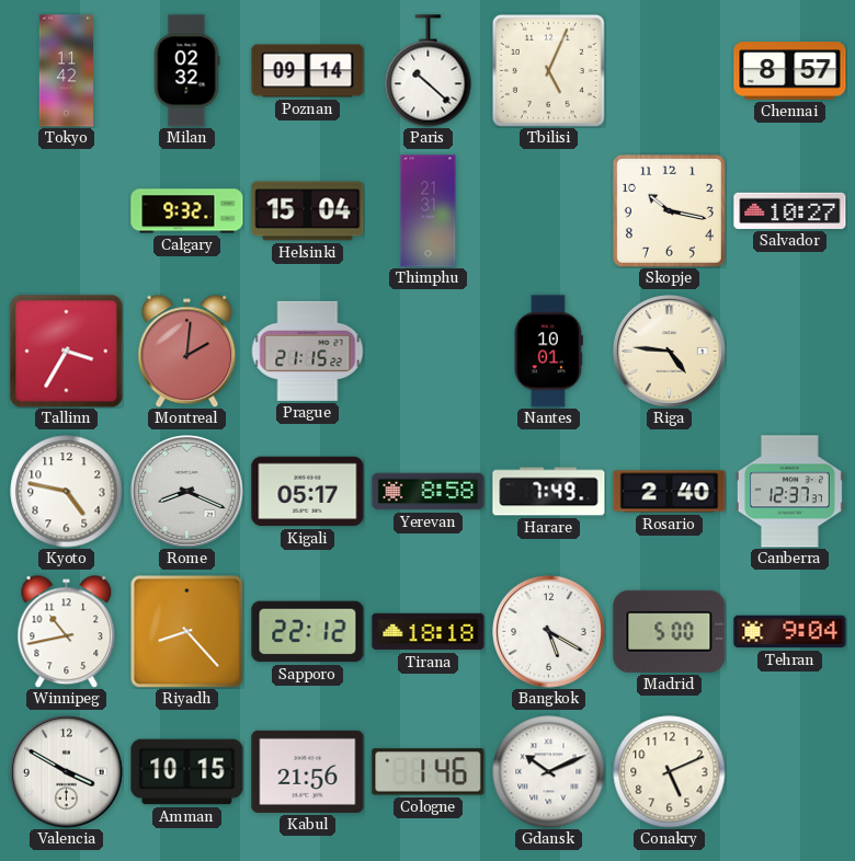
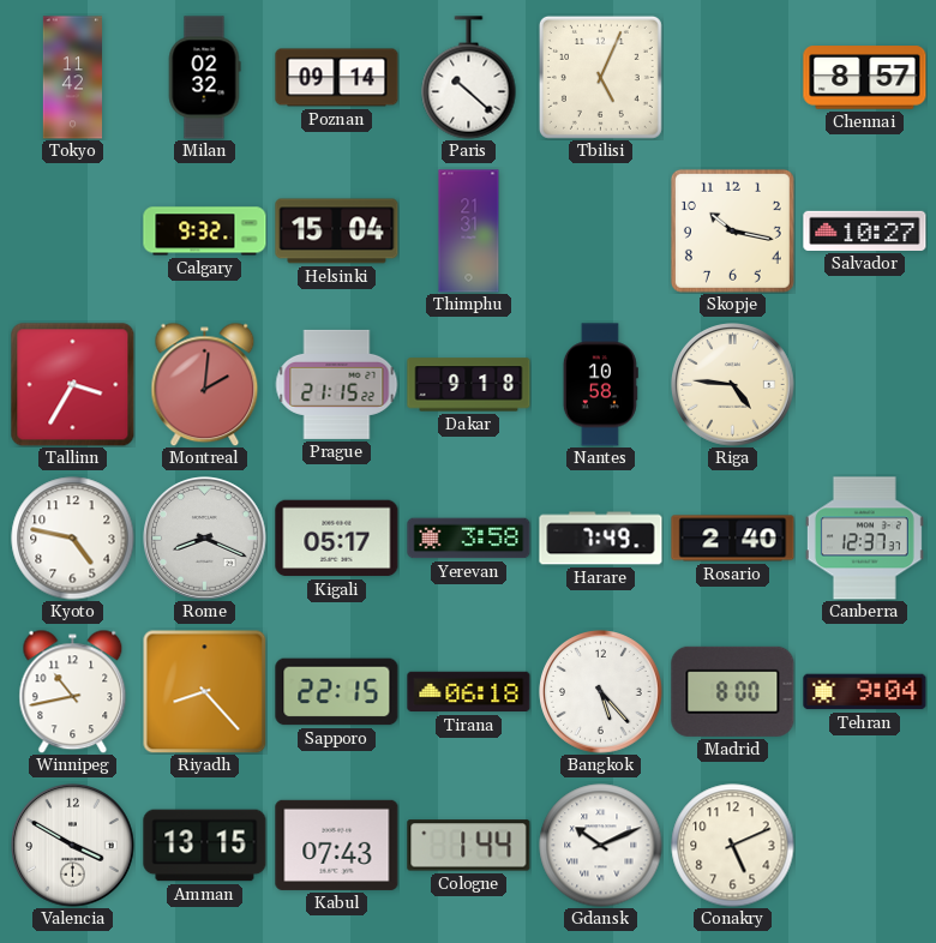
Dakar: none -> 9:18 (469, 385)
Nantes: 10:01 -> 10:58 (600, 385)
Yerevan: 8:58 -> 3:58 (469, 539)
Sapporo: 22:12 -> 22:15 (337, 692)
Tirana: 18:18 -> 06:18 (469, 692)
Bangkok: 5:20 -> 5:23 (601, 692)
Madrid: 5:00 -> 8:00 (733, 691)
Amman: 10:15 -> 13:15 (205, 846)
Kabul: 21:56 -> 07:43 (337, 845)
Cologne: 1:46 -> 1:44 (469, 846)
